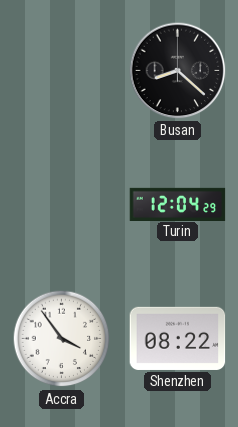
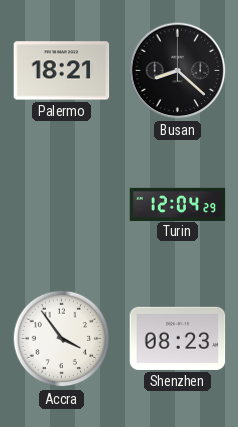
Palermo: none -> 18:21 (62, 71)
Shenzhen: 08:22 -> 08:23 (178, 338)
